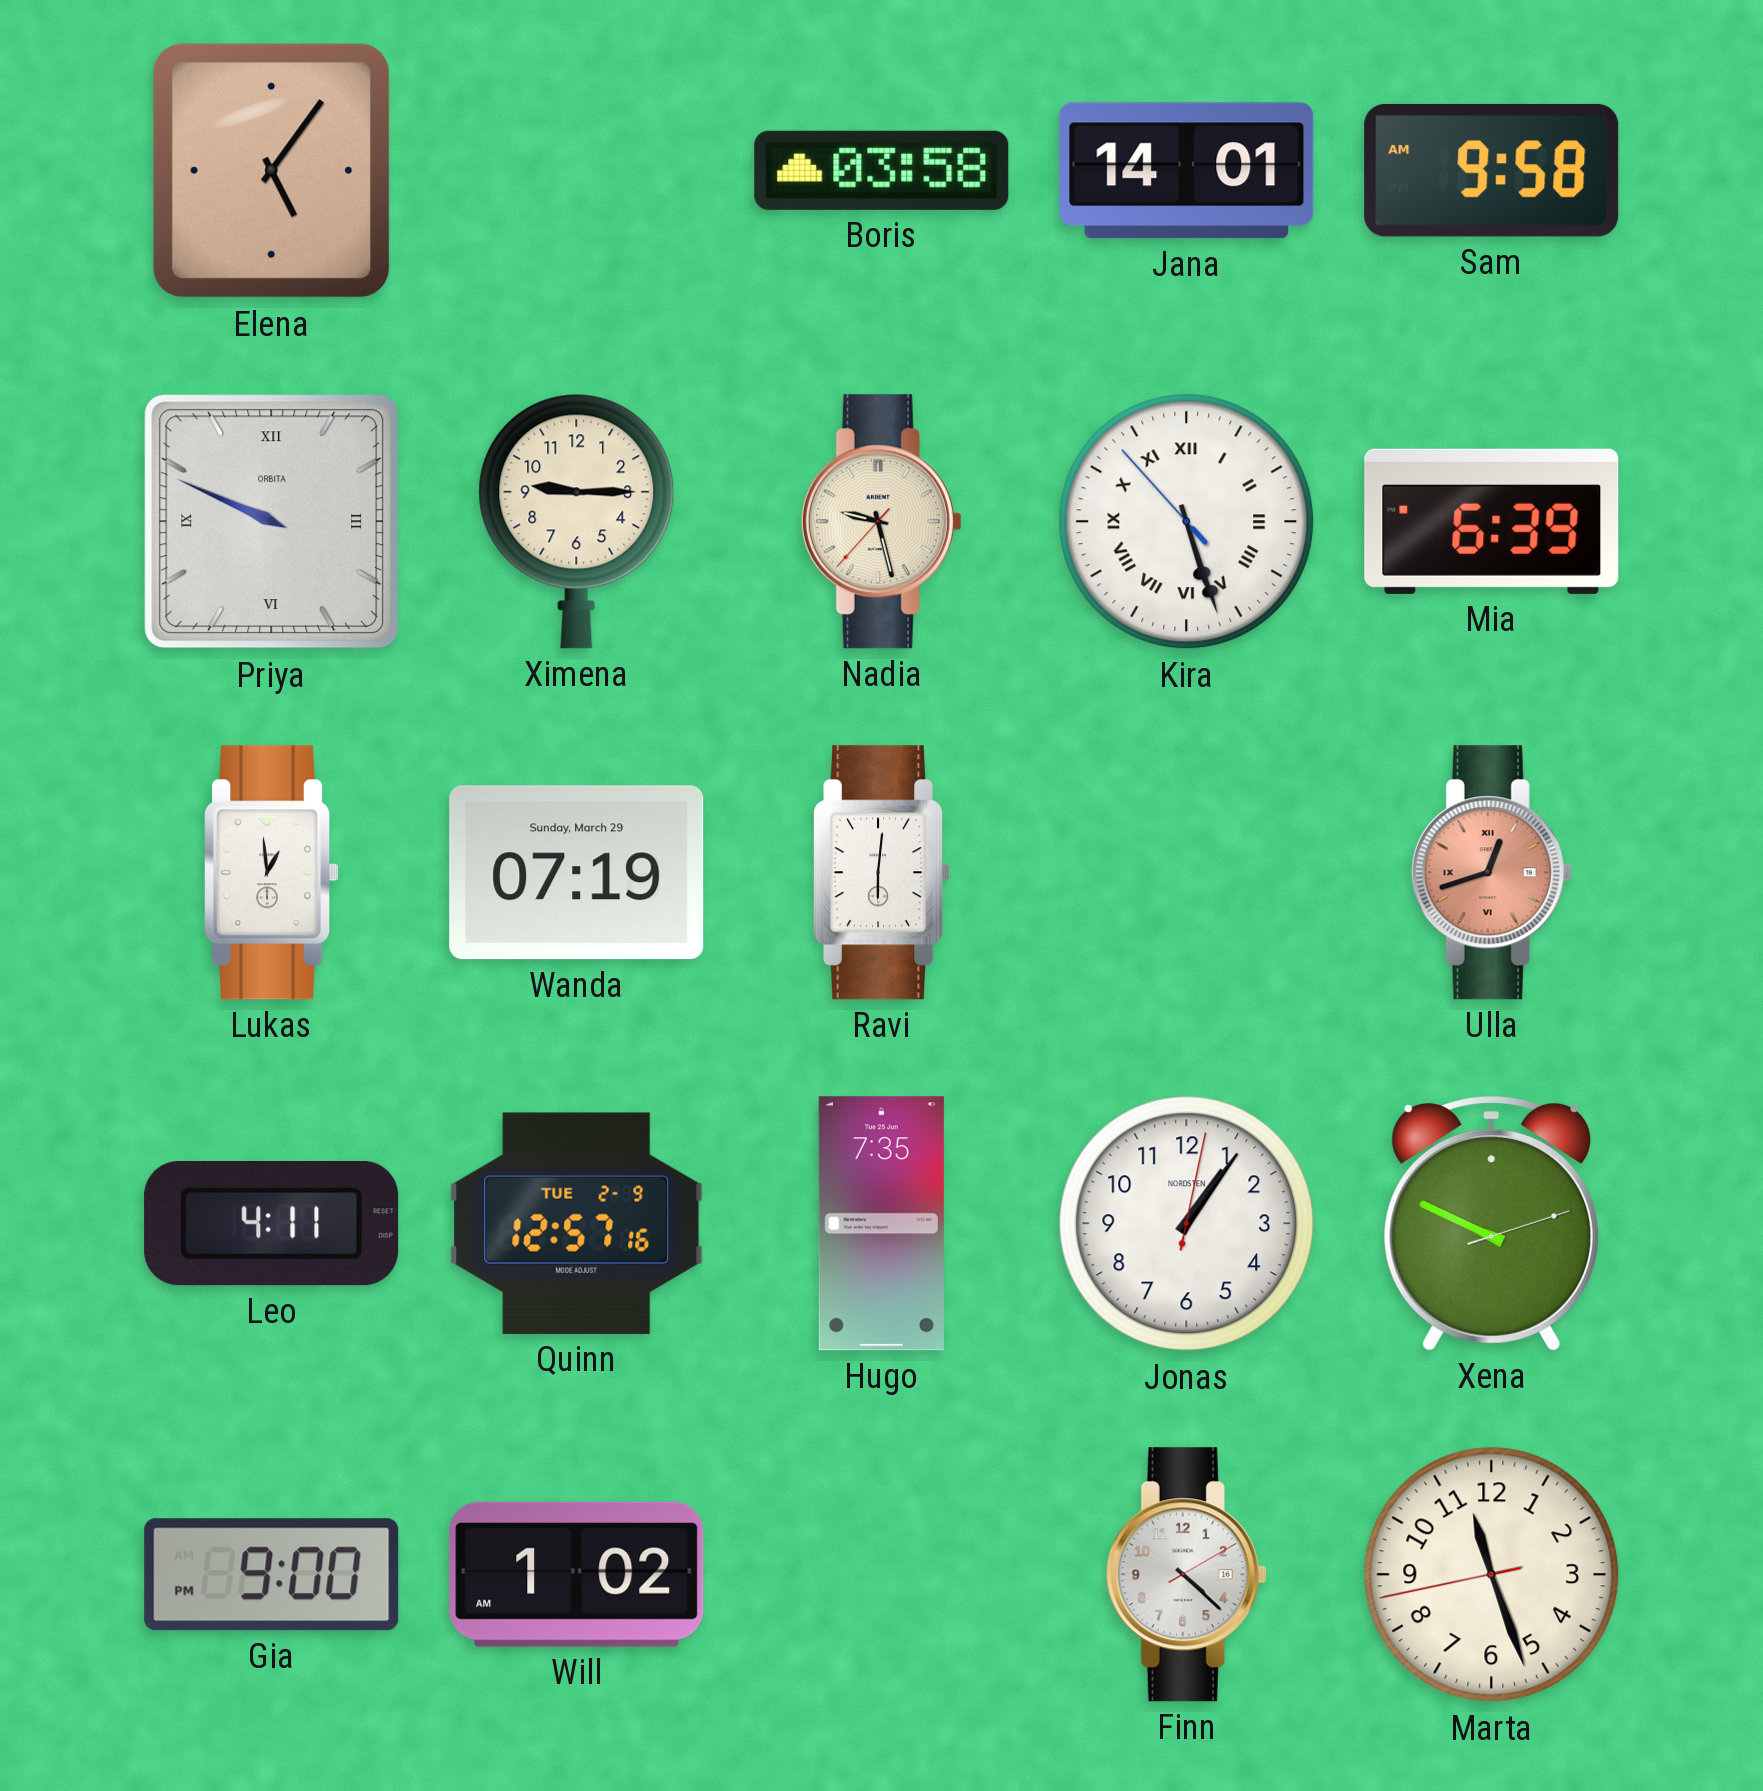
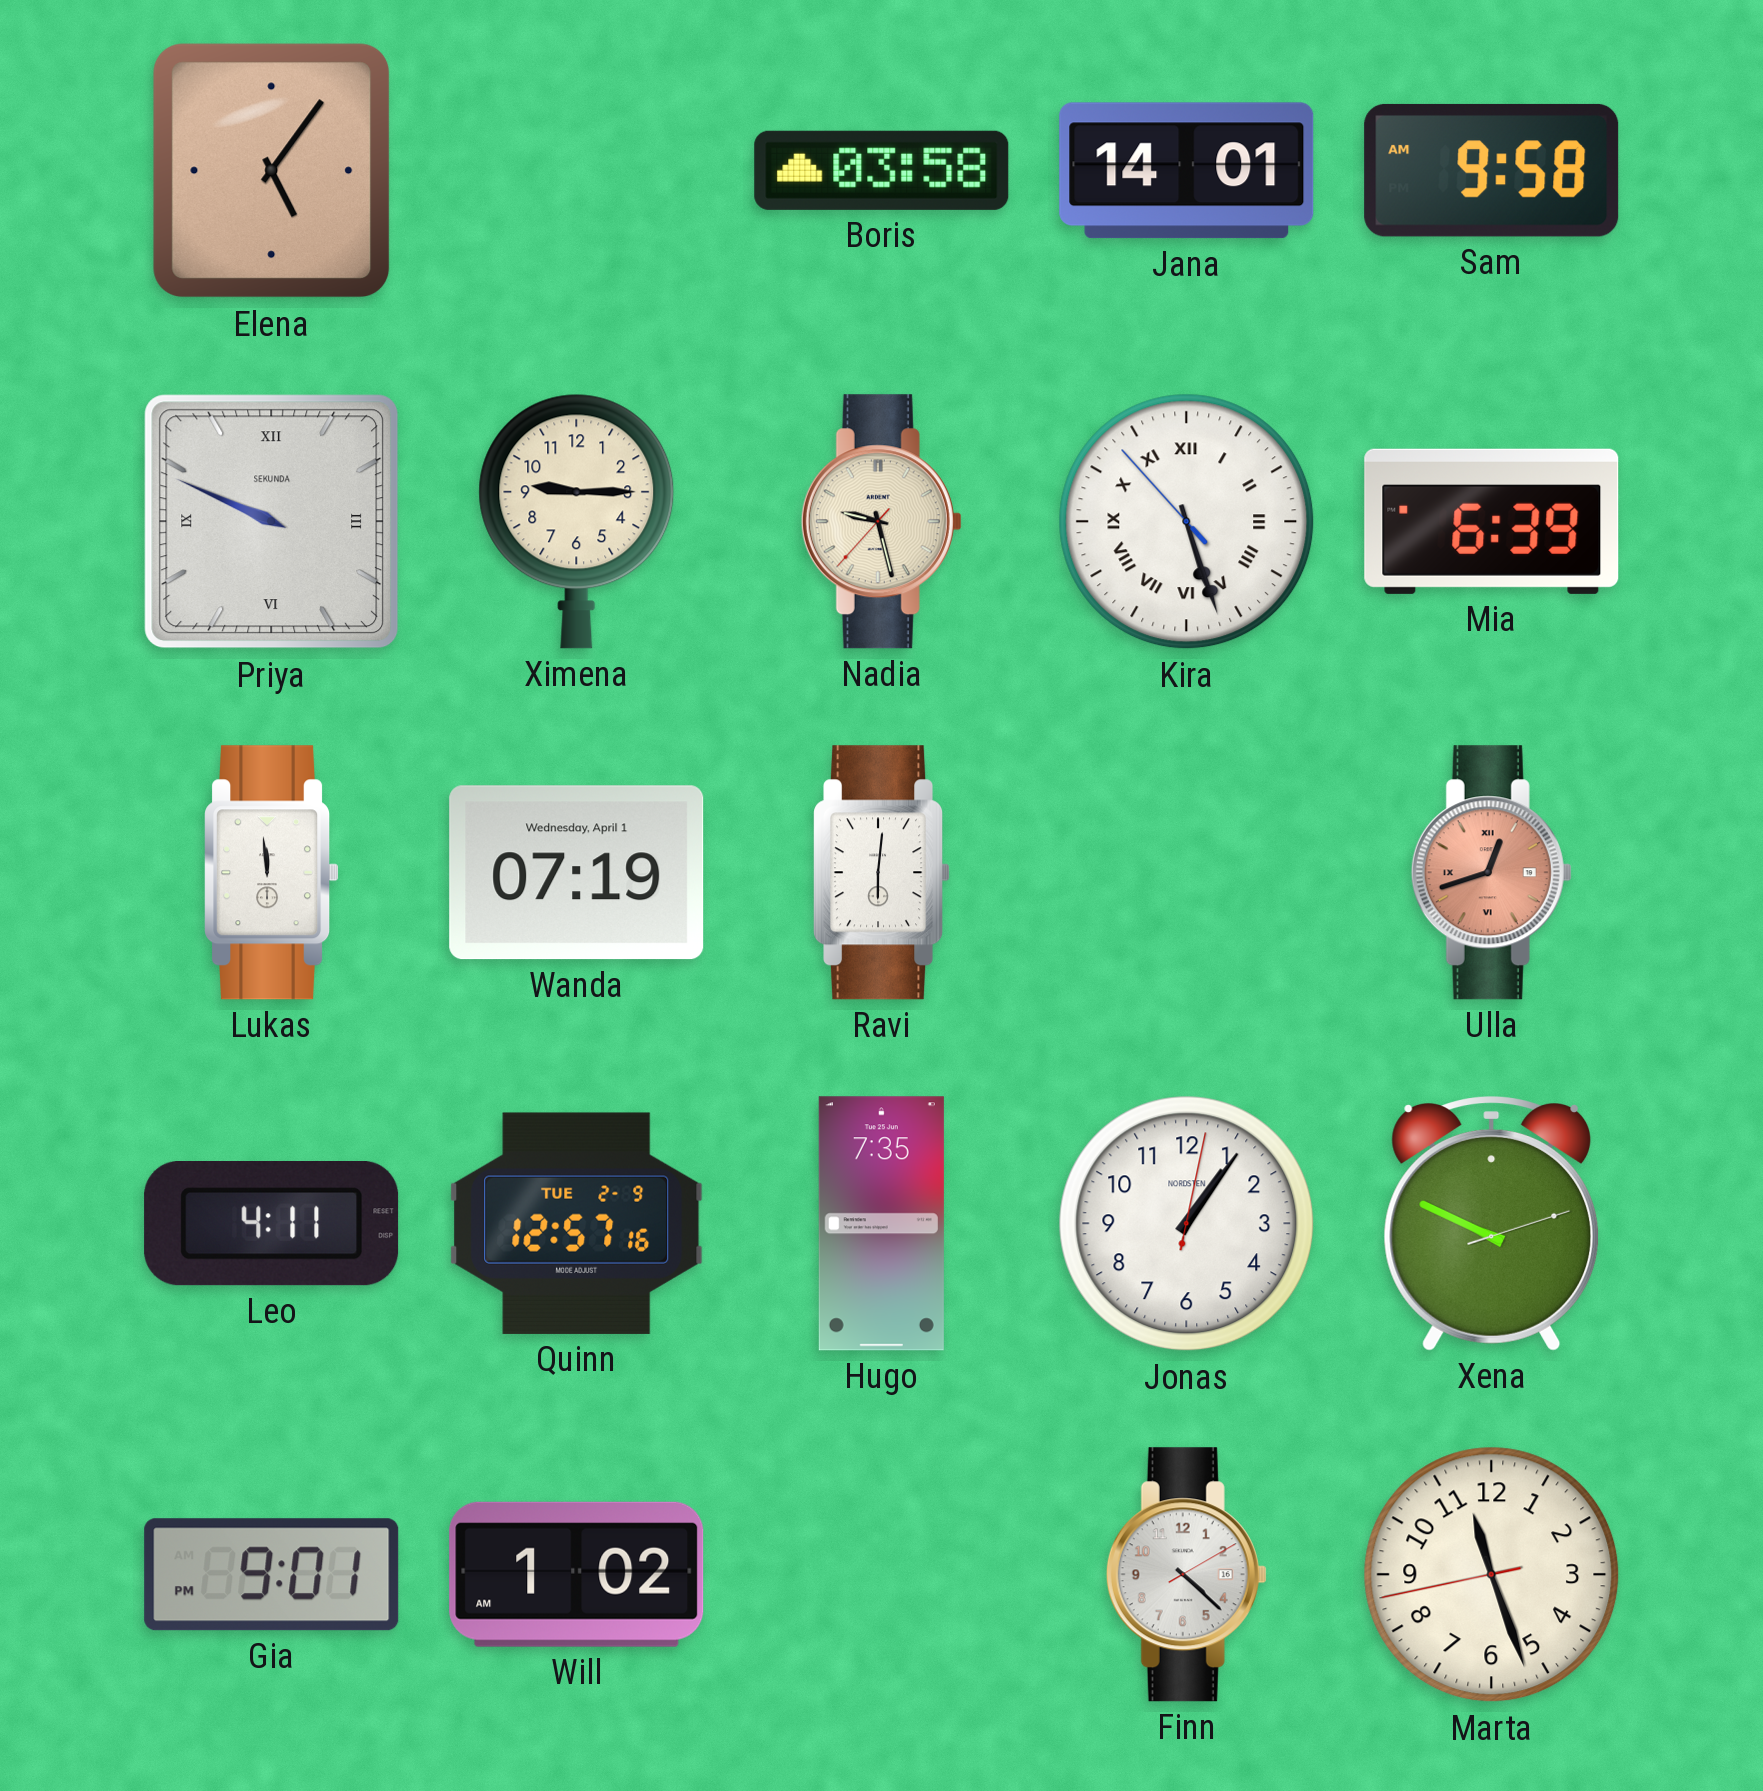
Priya brand: ORBITA -> SEKUNDA (272, 522)
Lukas: 12:59 -> 11:59 (272, 873)
Wanda date: Sunday, March 29 -> Wednesday, April 1 (577, 873)
Gia: 9:00 -> 9:01 (272, 1575)
